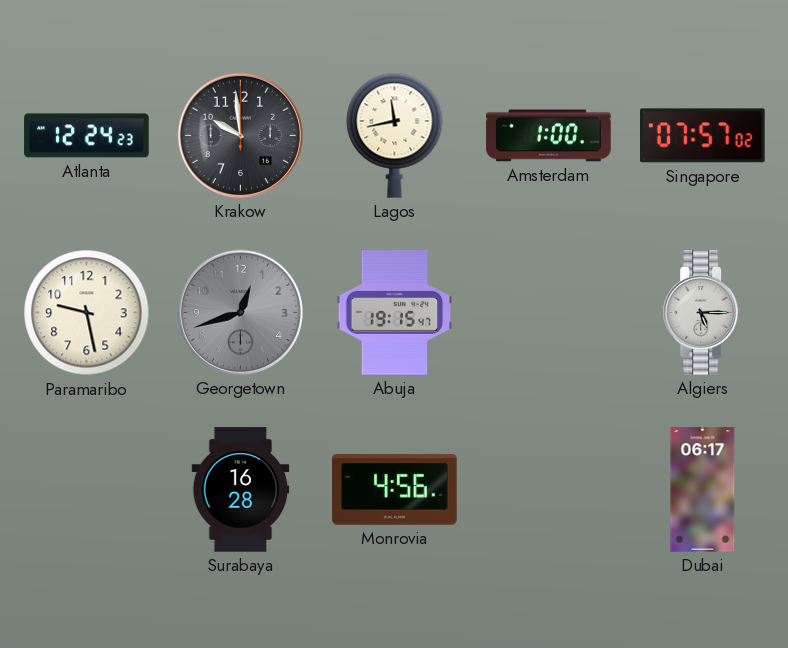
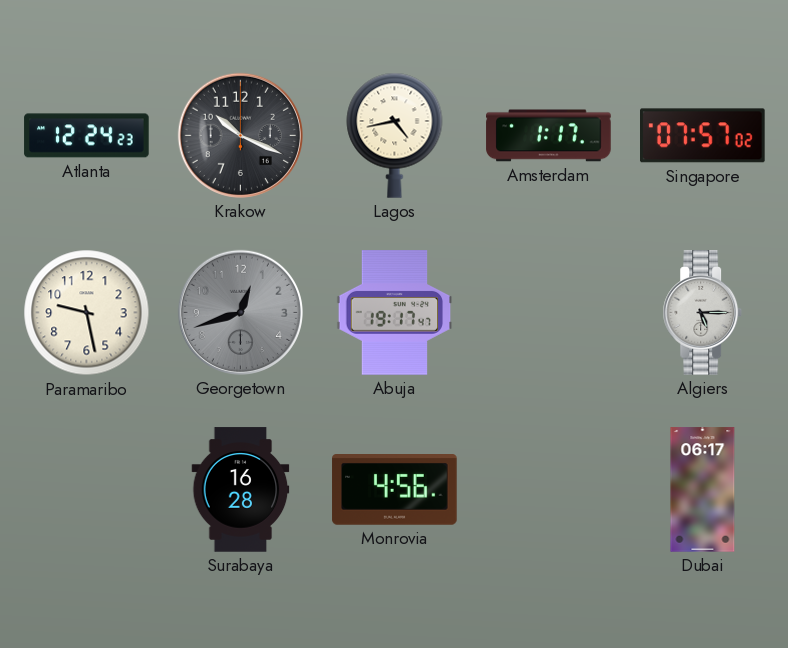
Krakow: 9:59 -> 10:19 (240, 135)
Lagos: 11:43 -> 4:43 (395, 135)
Amsterdam: 1:00 -> 1:17 (549, 136)
Abuja: 19:15 -> 19:17 (395, 313)
